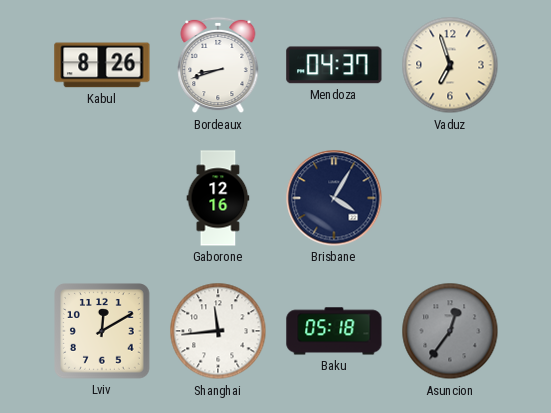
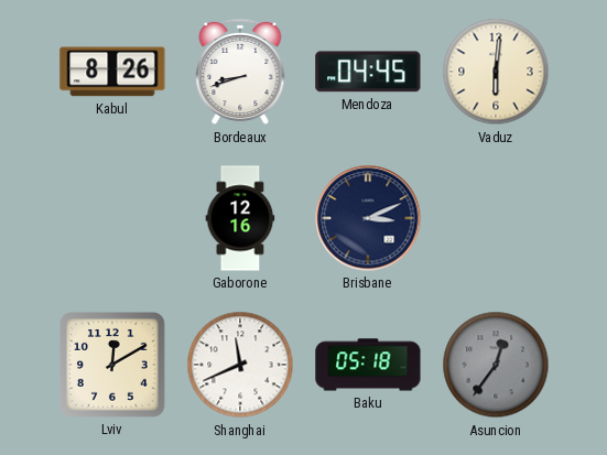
Mendoza: 04:37 -> 04:45 (368, 72)
Vaduz: 6:57 -> 6:01 (496, 72)
Brisbane: 4:05 -> 3:11 (368, 218)
Shanghai: 11:44 -> 11:41 (240, 365)
